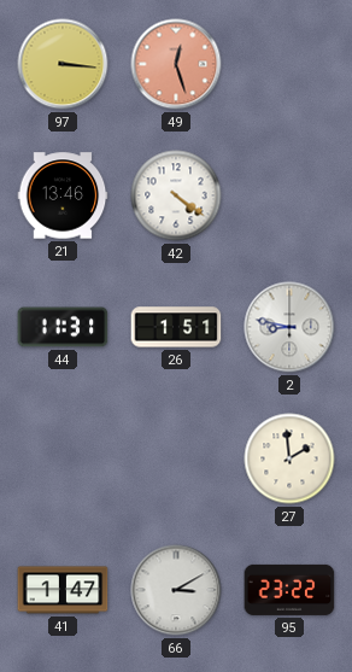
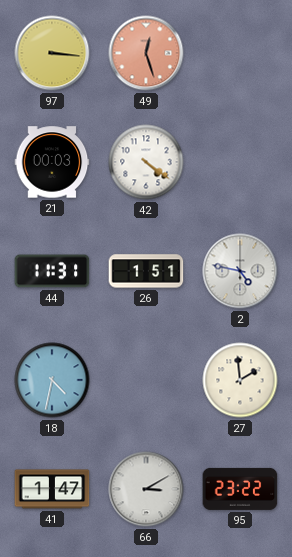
21: 13:46 -> 00:03 (52, 162)
2: 8:47 -> 4:47 (240, 271)
18: none -> 4:32 (52, 380)
